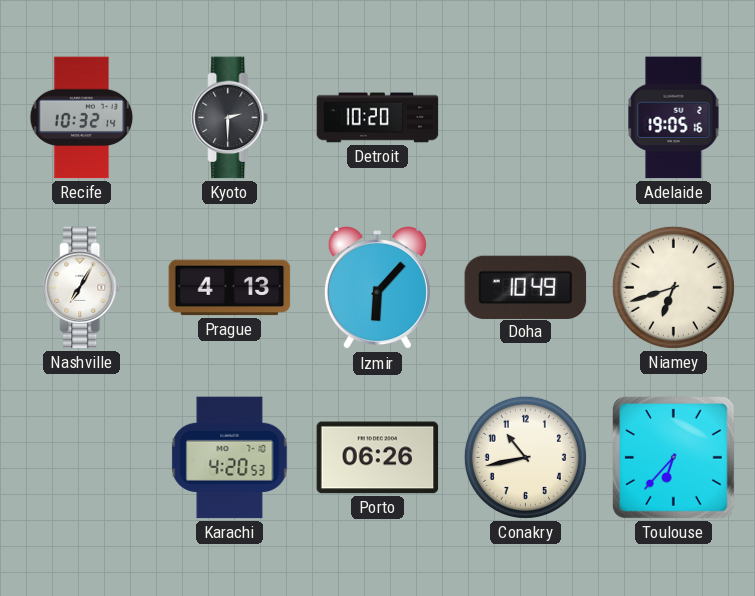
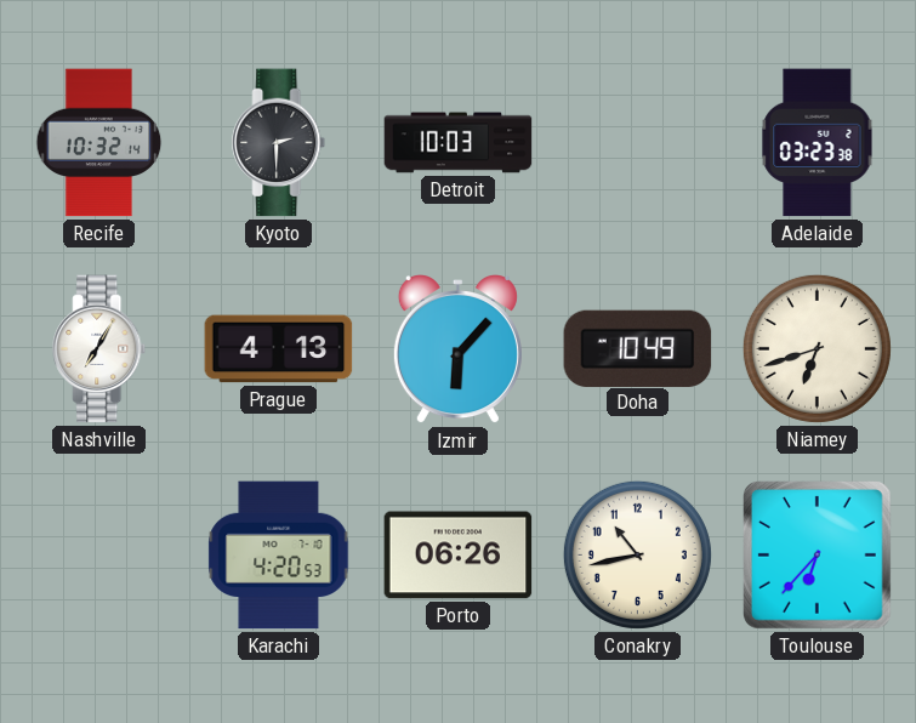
Detroit: 10:20 -> 10:03 (459, 143)
Adelaide: 19:05 -> 03:23 (818, 143)
